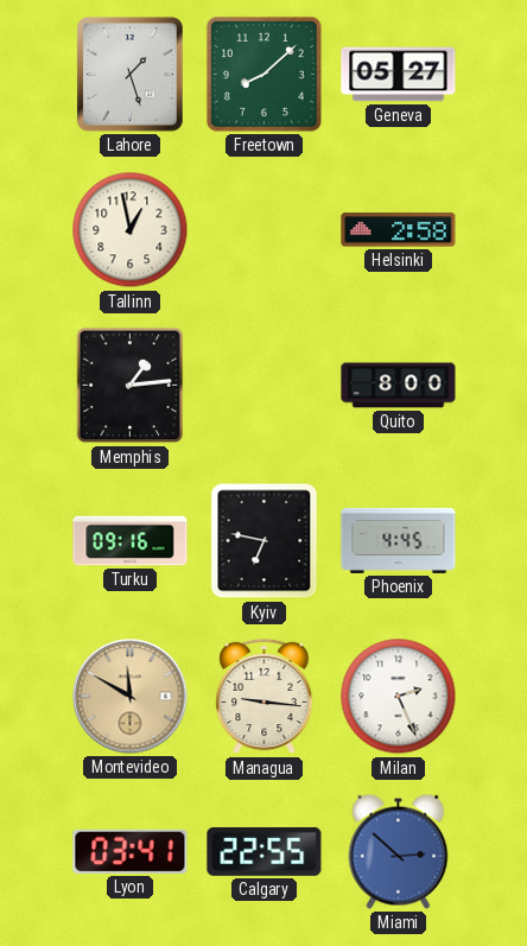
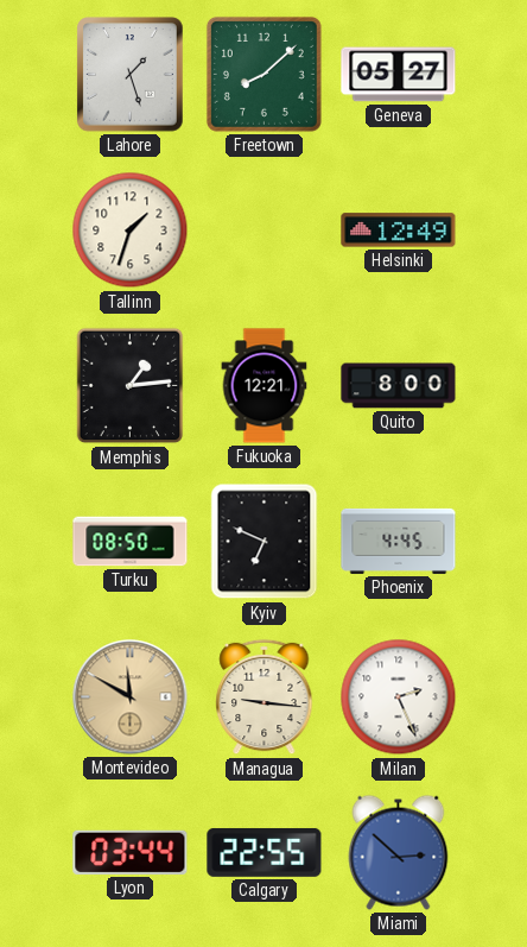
Tallinn: 12:58 -> 1:33 (131, 231)
Helsinki: 2:58 -> 12:49 (399, 231)
Fukuoka: none -> 12:21 (265, 386)
Turku: 09:16 -> 08:50 (131, 542)
Kyiv: 6:47 -> 6:49 (265, 542)
Lyon: 03:41 -> 03:44 (131, 852)
